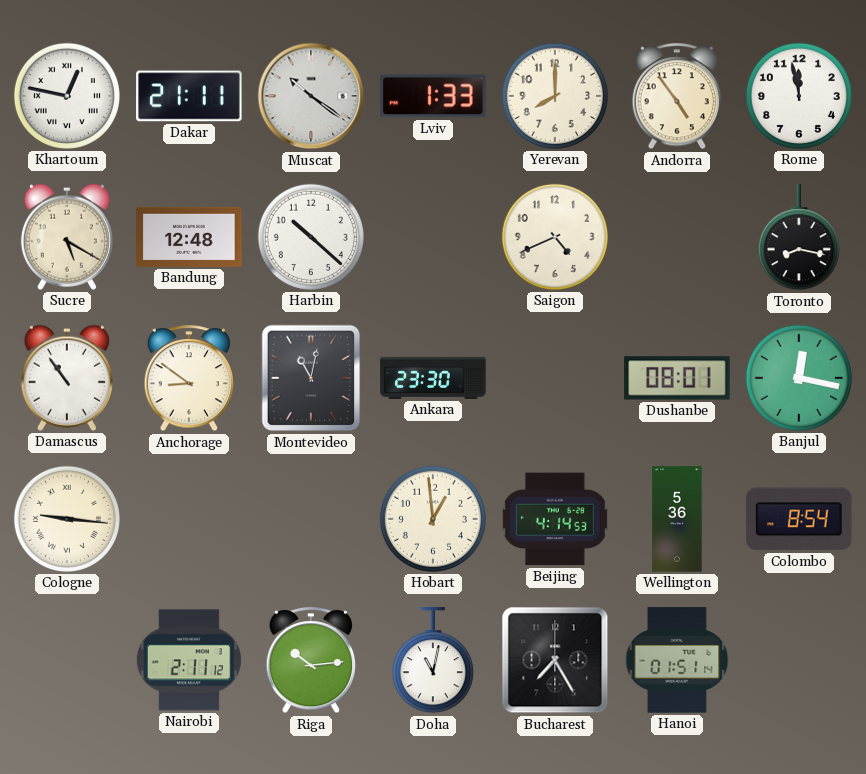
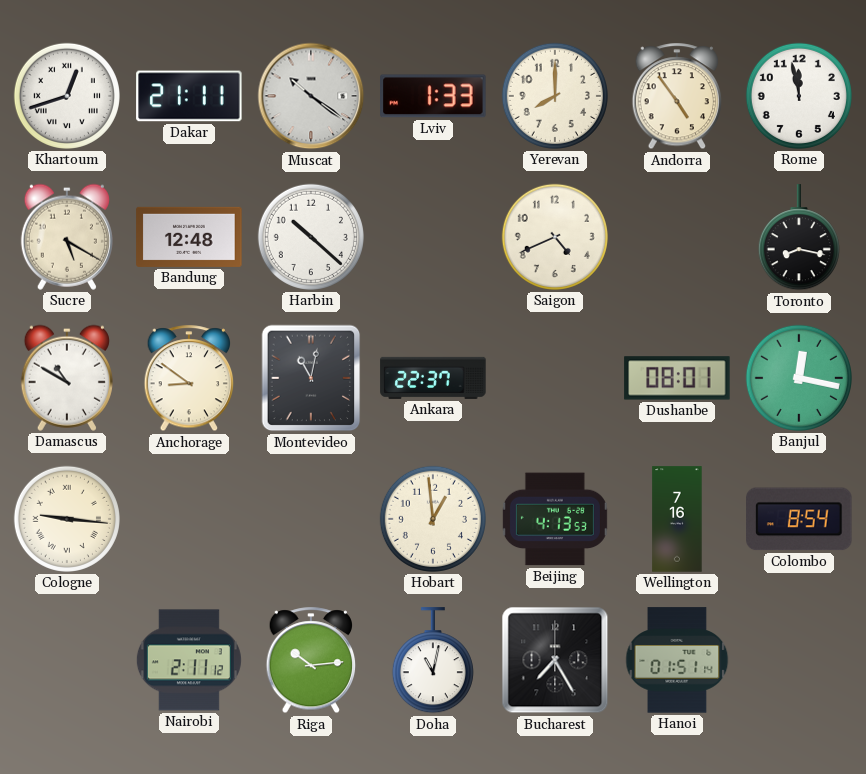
Khartoum: 12:47 -> 12:42 (67, 96)
Damascus: 10:54 -> 10:50 (67, 378)
Ankara: 23:30 -> 22:37 (433, 378)
Beijing: 4:14 -> 4:13 (555, 519)
Wellington: 5:36 -> 7:16 (677, 519)
